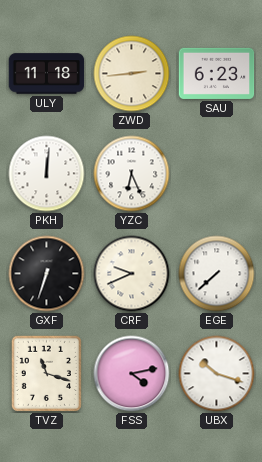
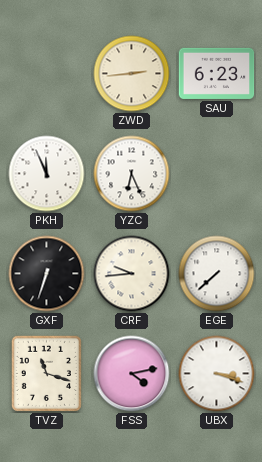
ULY: 11:18 -> none (47, 74)
PKH: 12:01 -> 11:56 (47, 174)
CRF: 9:41 -> 9:44 (132, 274)
UBX: 10:18 -> 3:18 (217, 374)
